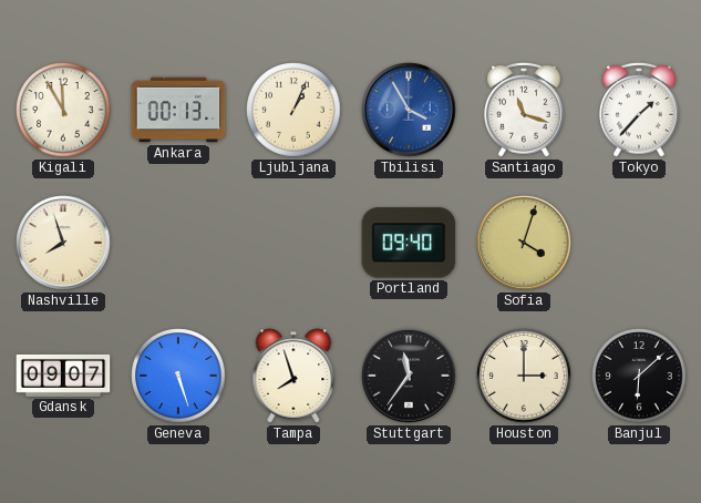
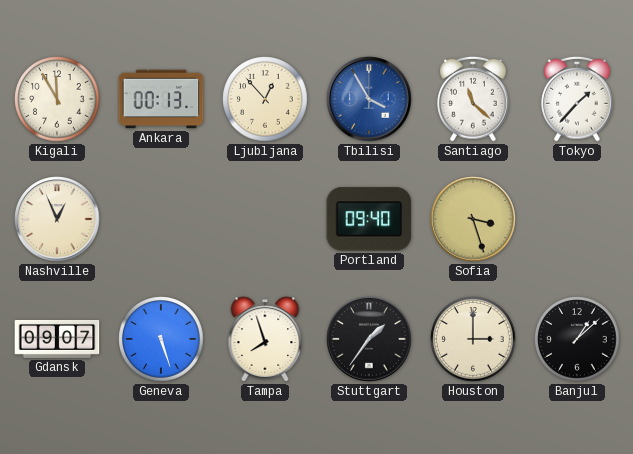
Ljubljana: 1:04 -> 12:53 (265, 99)
Santiago: 11:18 -> 11:22 (473, 99)
Nashville: 7:57 -> 12:56 (57, 219)
Sofia: 4:03 -> 3:27 (473, 219)
Stuttgart: 11:36 -> 1:36 (369, 339)
Banjul: 6:08 -> 1:08 (577, 339)
